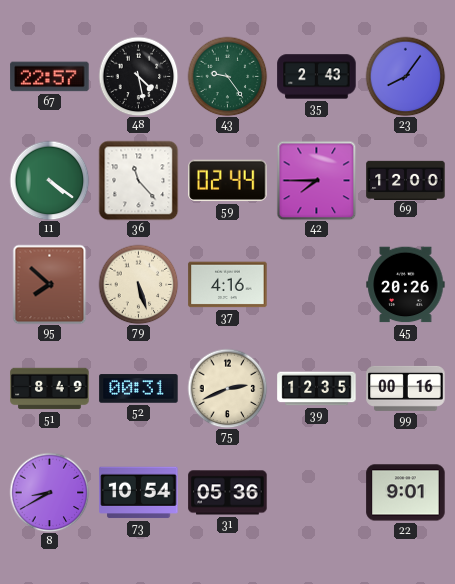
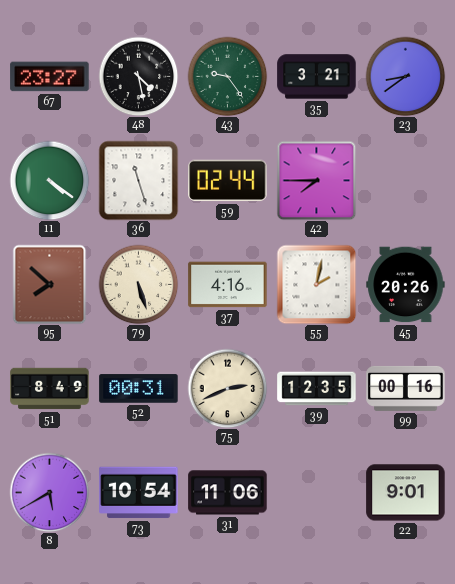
67: 22:57 -> 23:27 (50, 77)
35: 2:43 -> 3:21 (317, 77)
23: 8:06 -> 8:39 (405, 76)
36: 11:23 -> 11:27 (138, 180)
69: 12:00 -> none (406, 180)
55: none -> 2:02 (316, 284)
8: 8:40 -> 5:40 (49, 492)
31: 05:36 -> 11:06 (228, 493)
